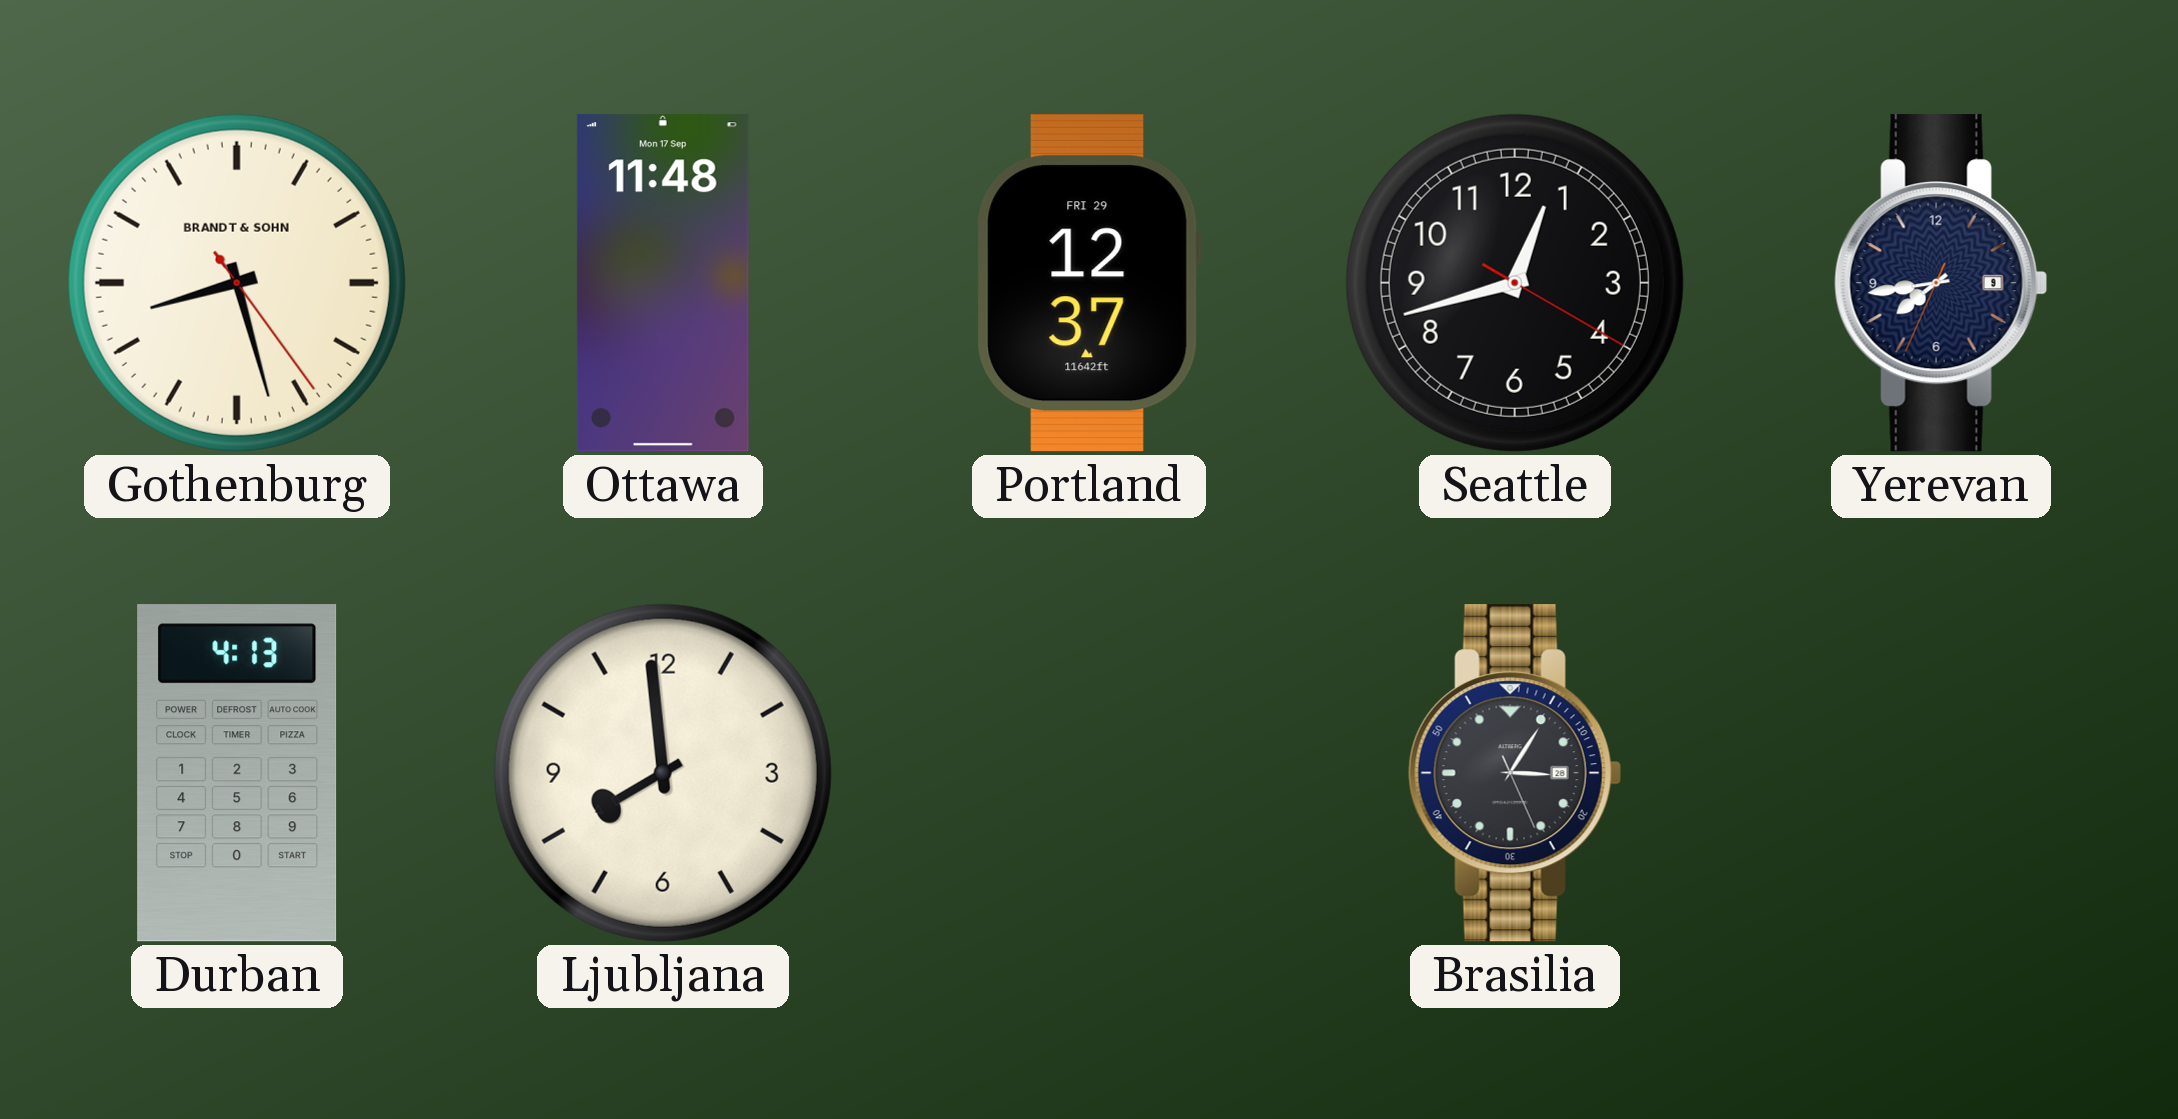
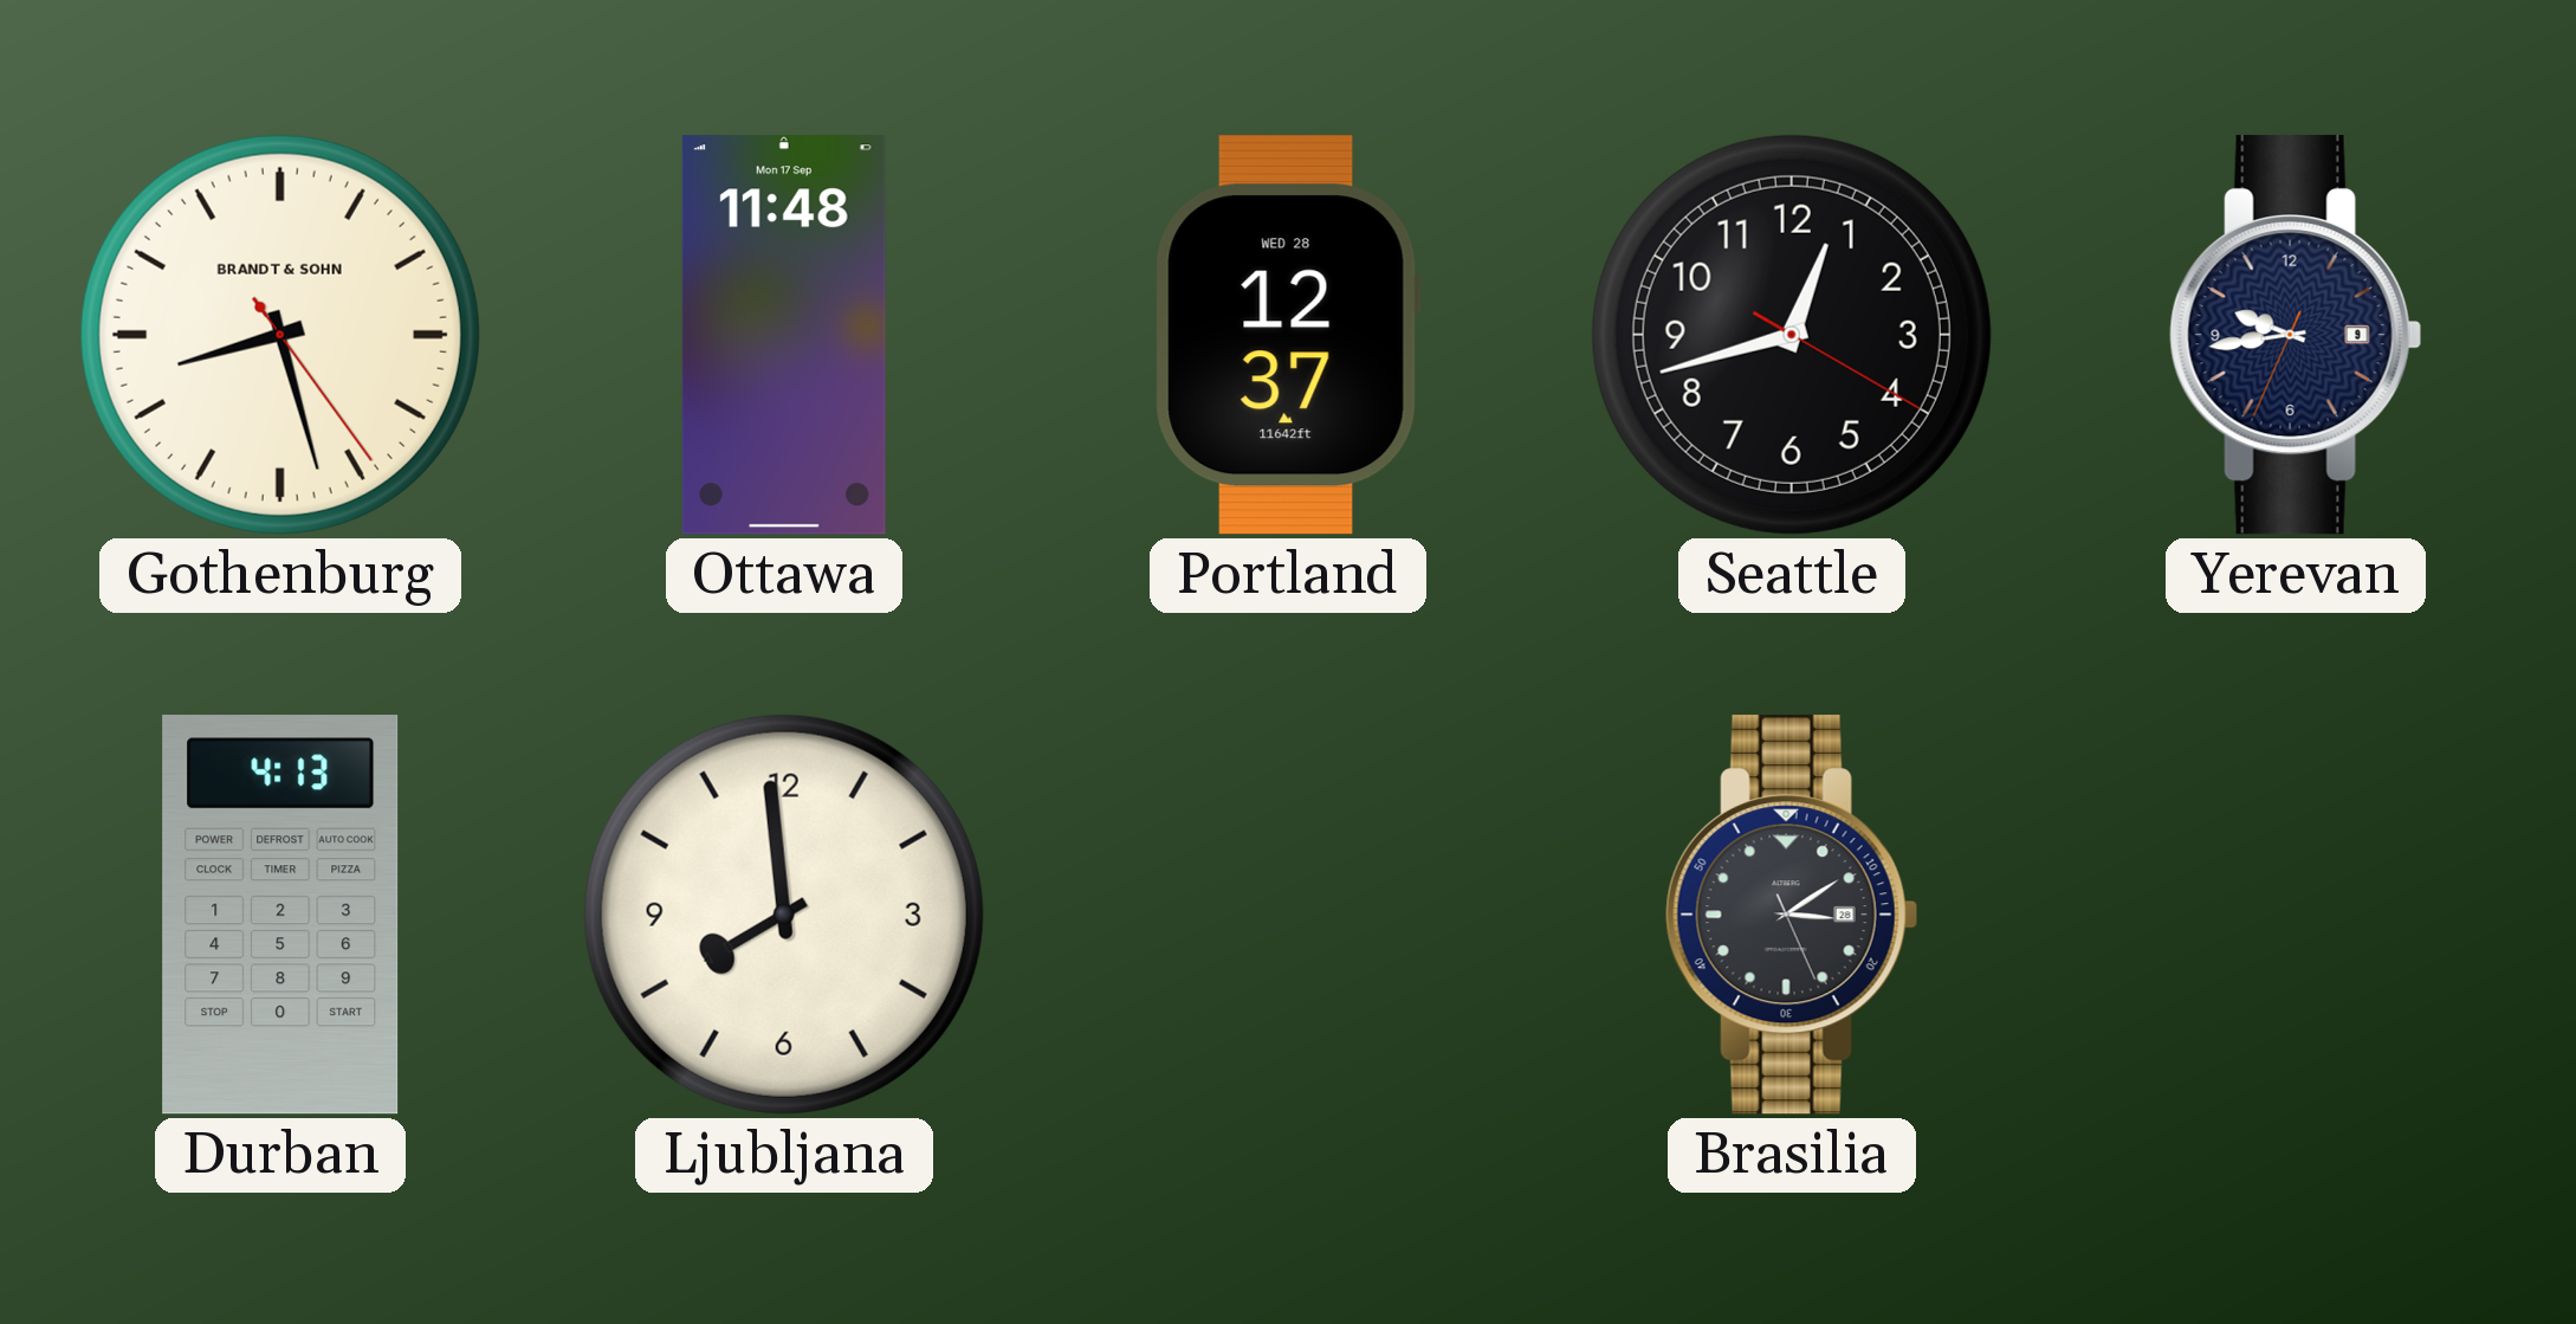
Portland date: FRI 29 -> WED 28 (1288, 335)
Yerevan: 7:43 -> 9:43 (2296, 335)
Brasilia: 3:05 -> 3:09 (1792, 915)
